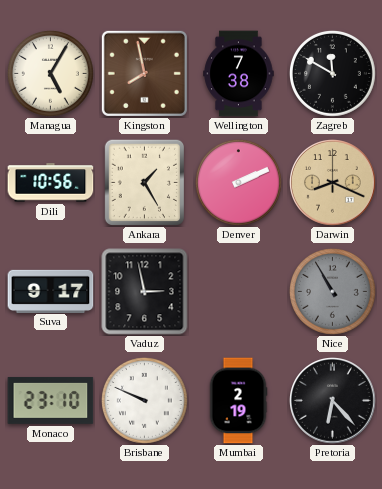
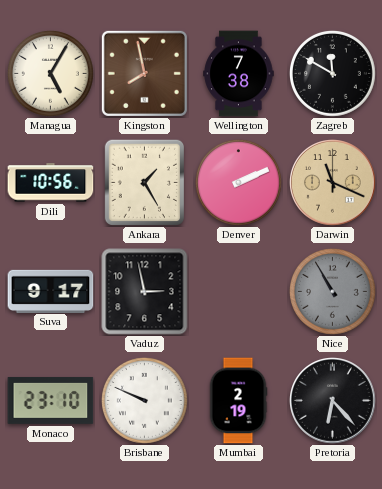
Darwin: 8:19 -> 11:19 (333, 183)
